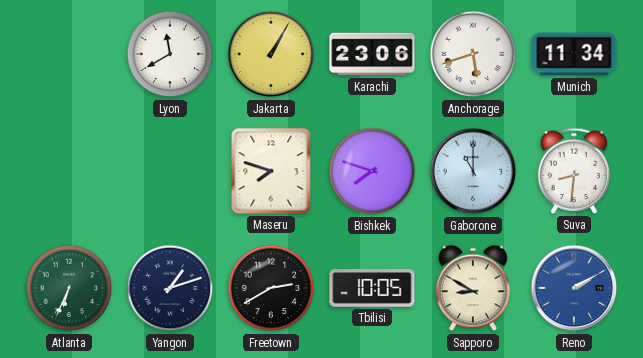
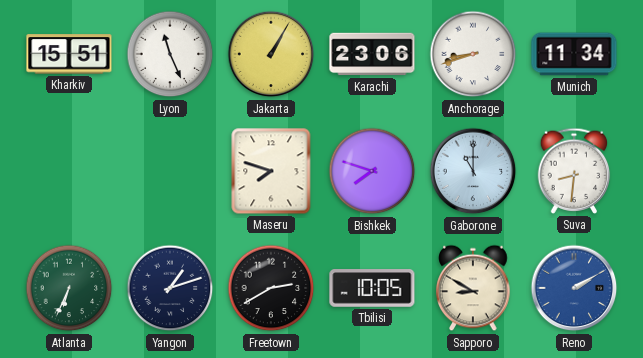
Kharkiv: none -> 15:51 (69, 54)
Lyon: 11:40 -> 11:26 (170, 54)
Anchorage: 5:42 -> 8:42 (473, 54)
